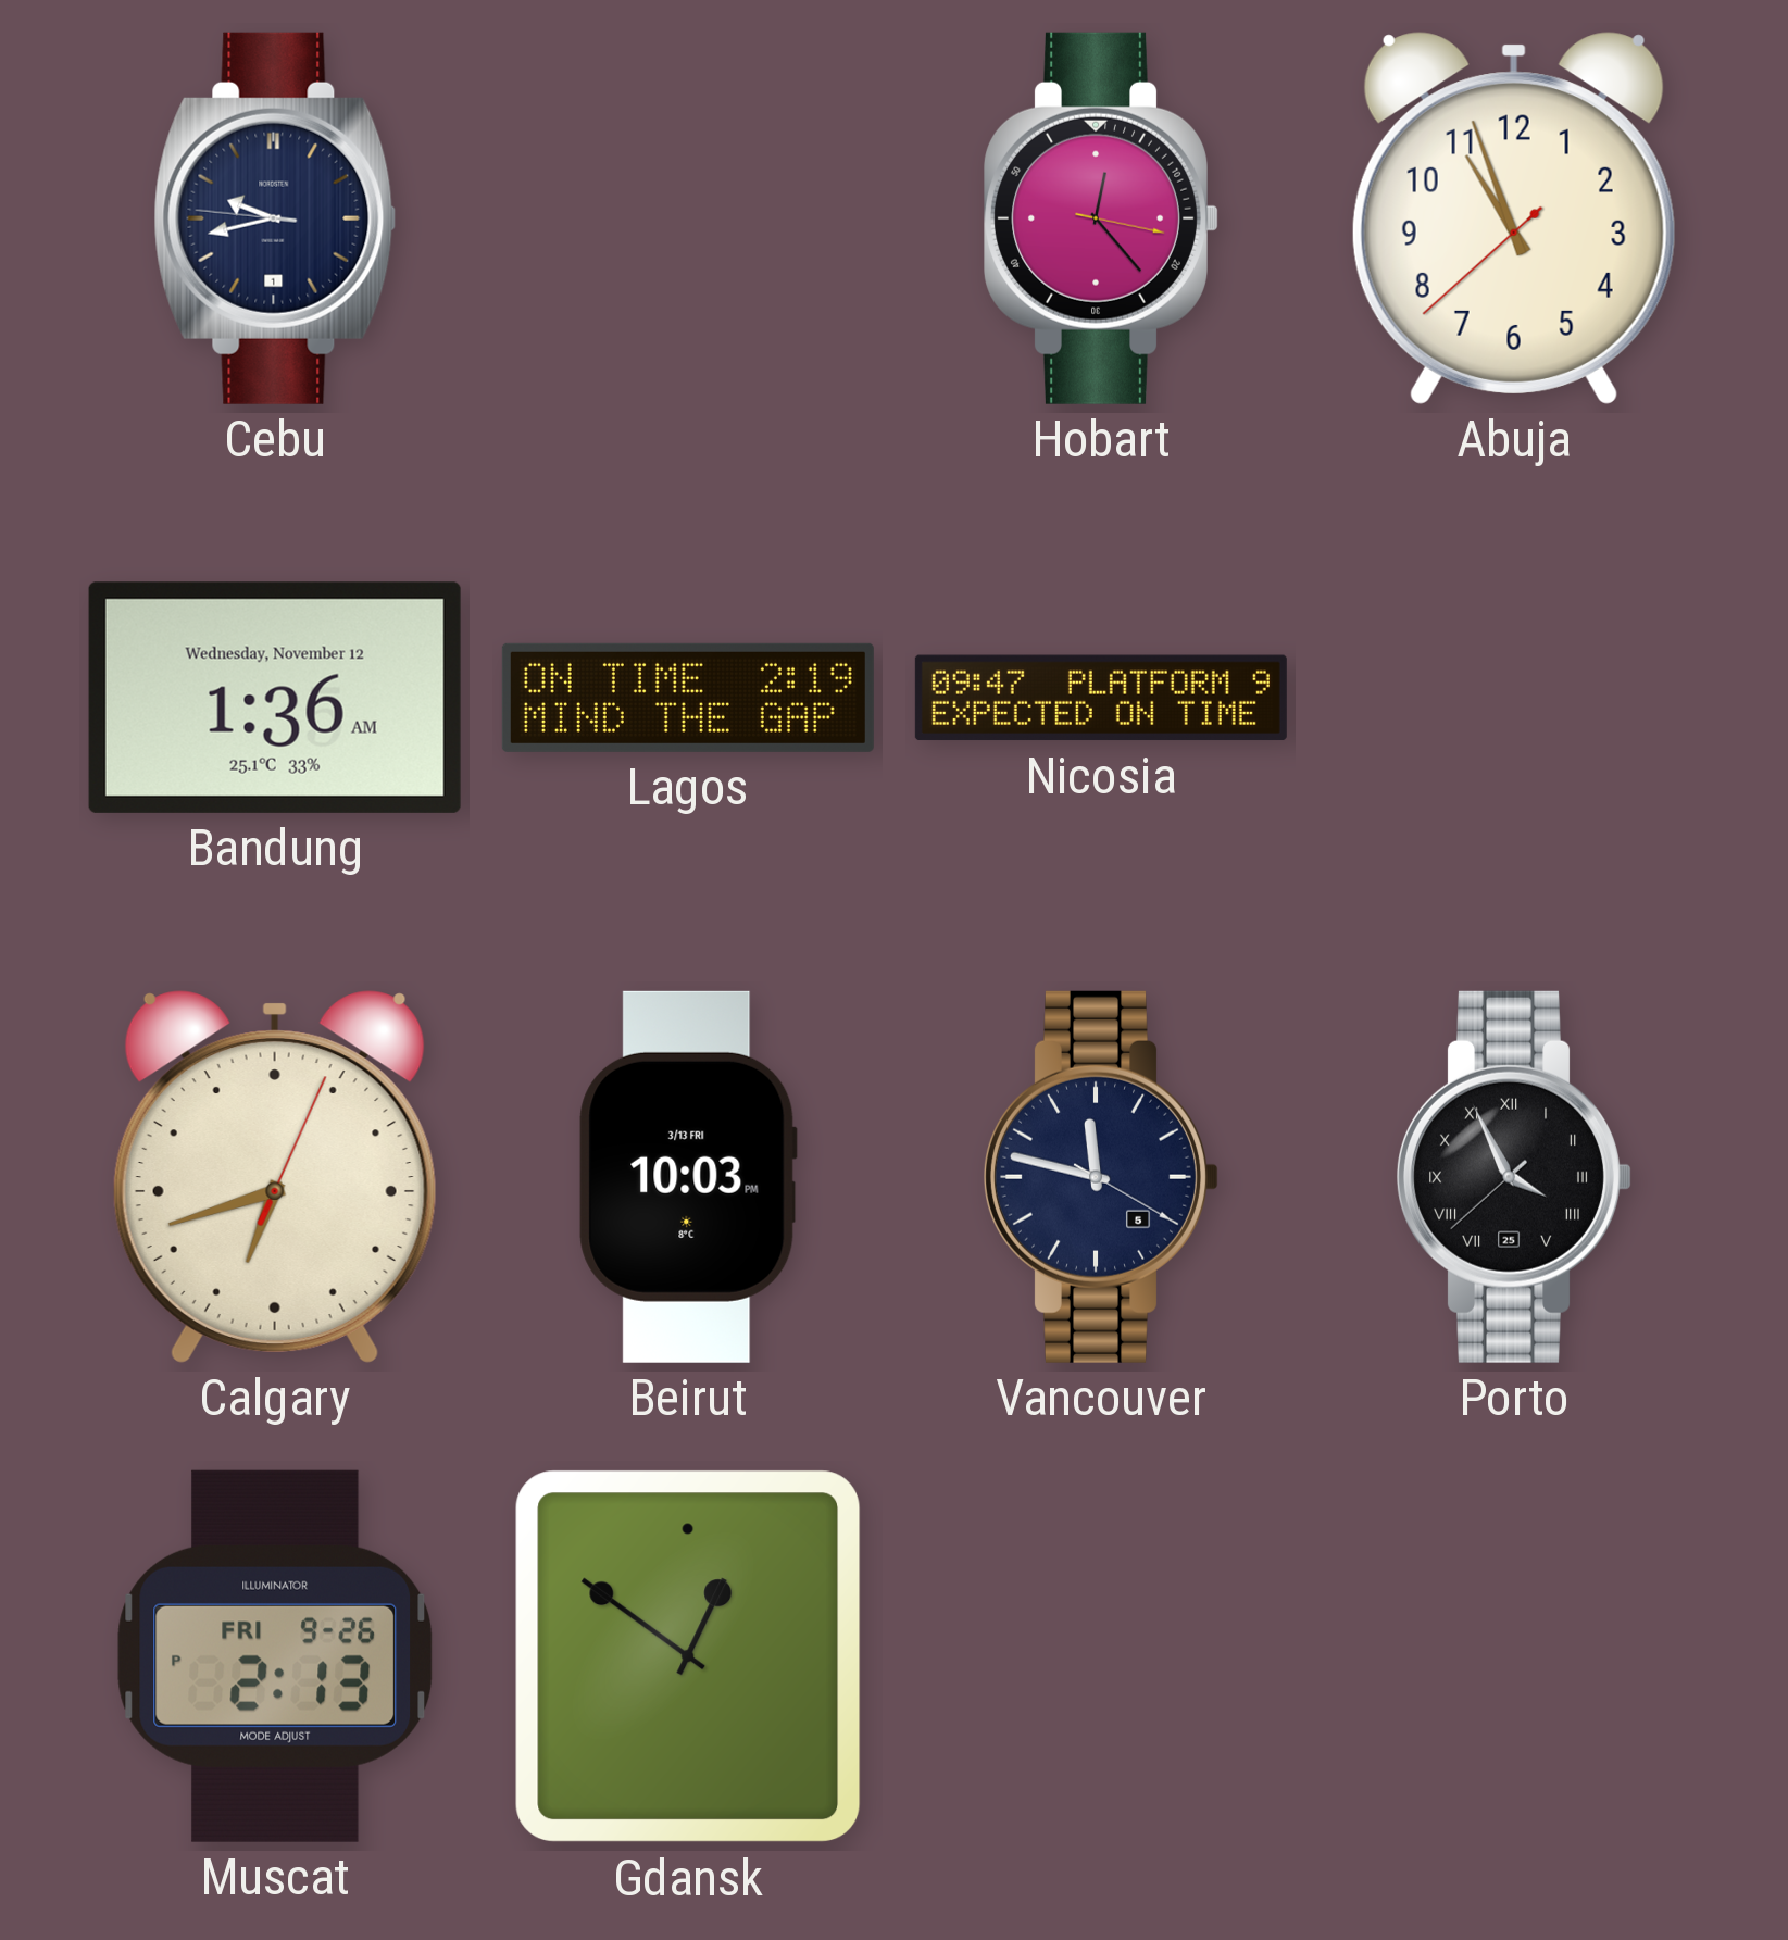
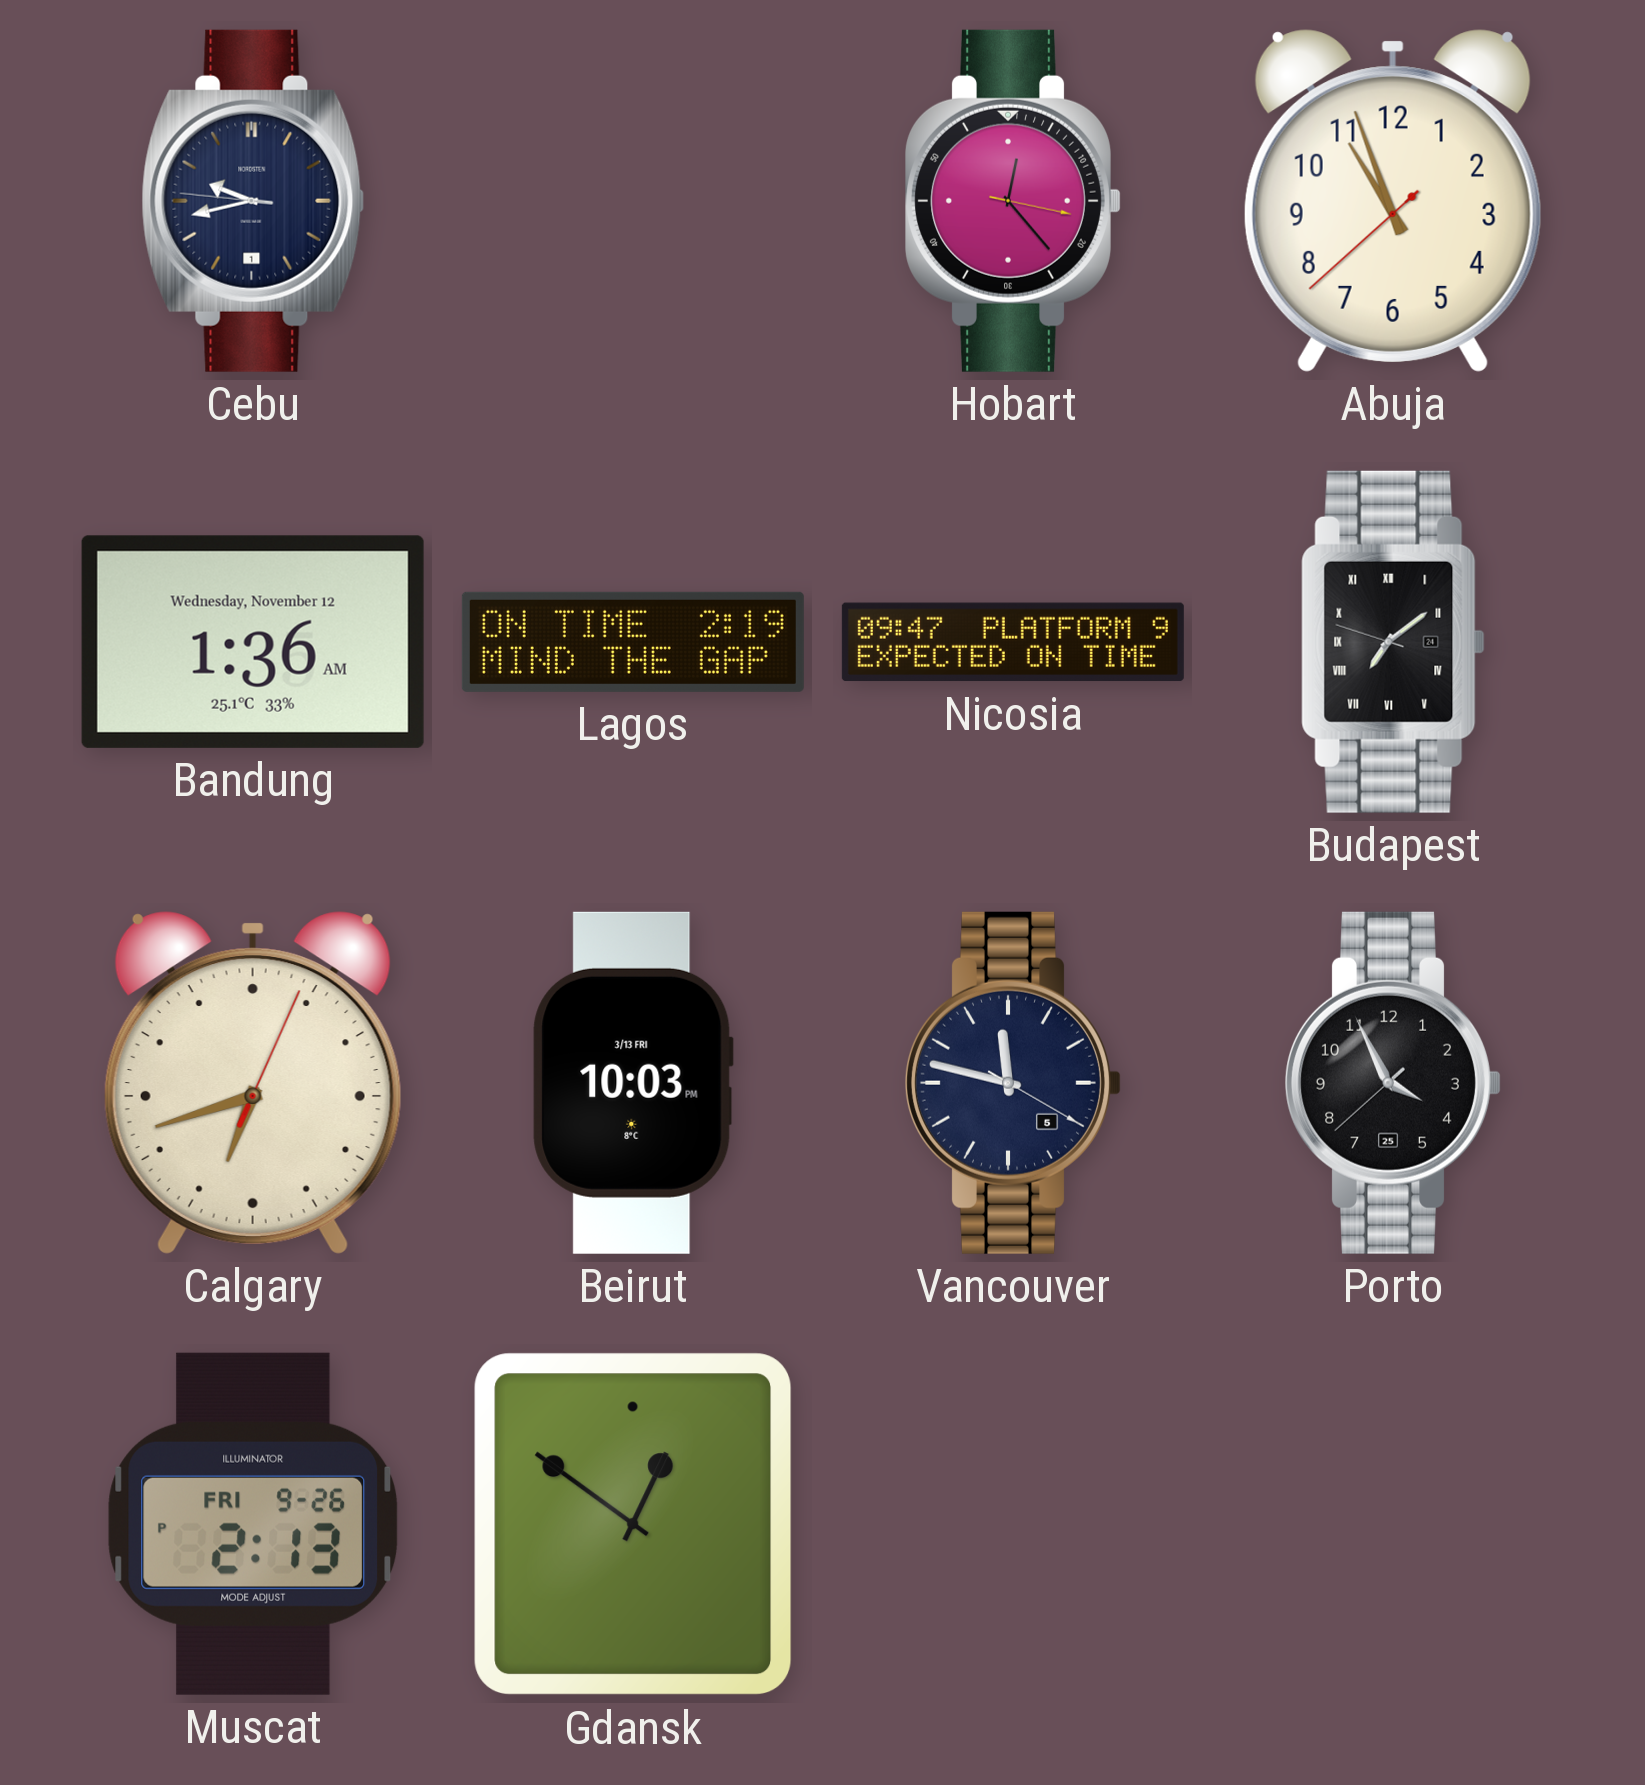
Budapest: none -> 7:08 (1393, 642)
Porto numerals: Roman -> Arabic (1394, 1083)
